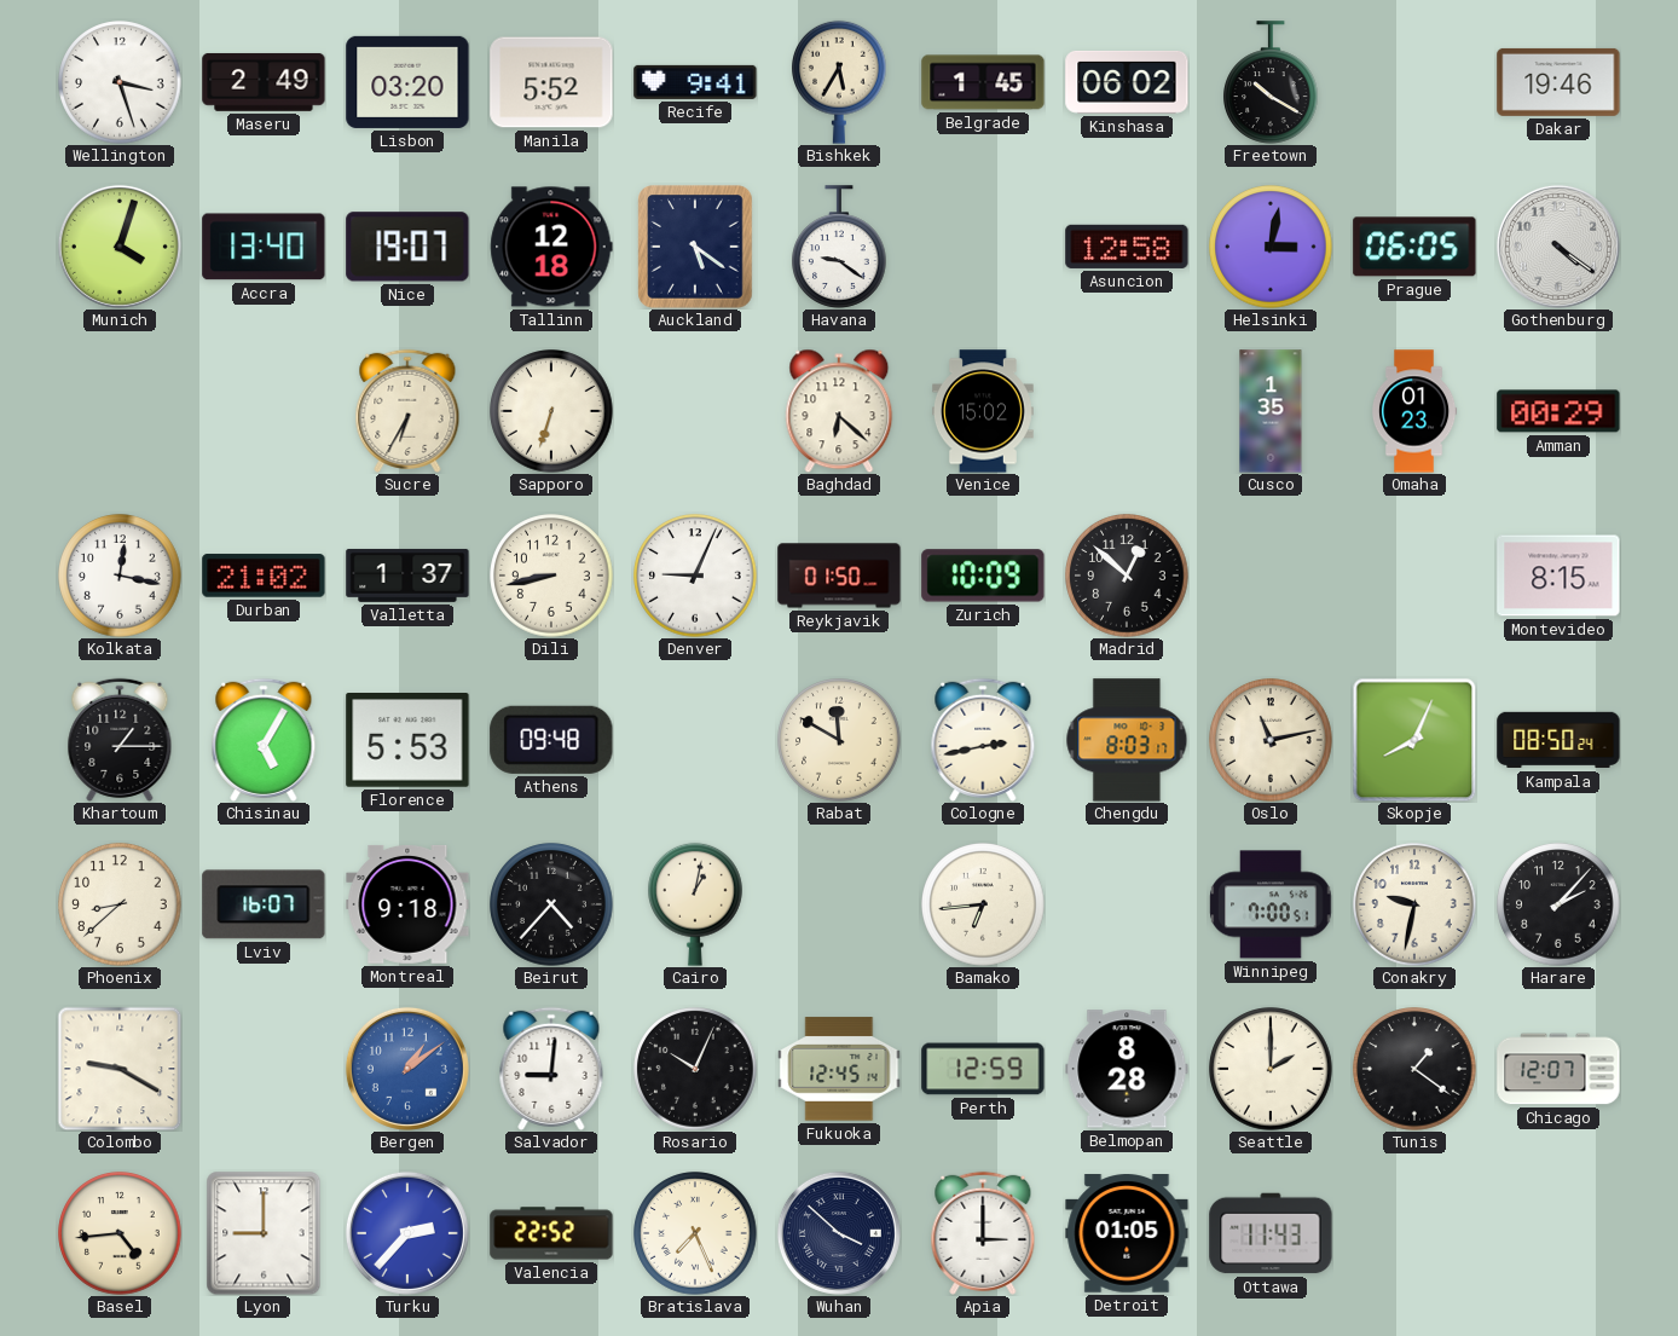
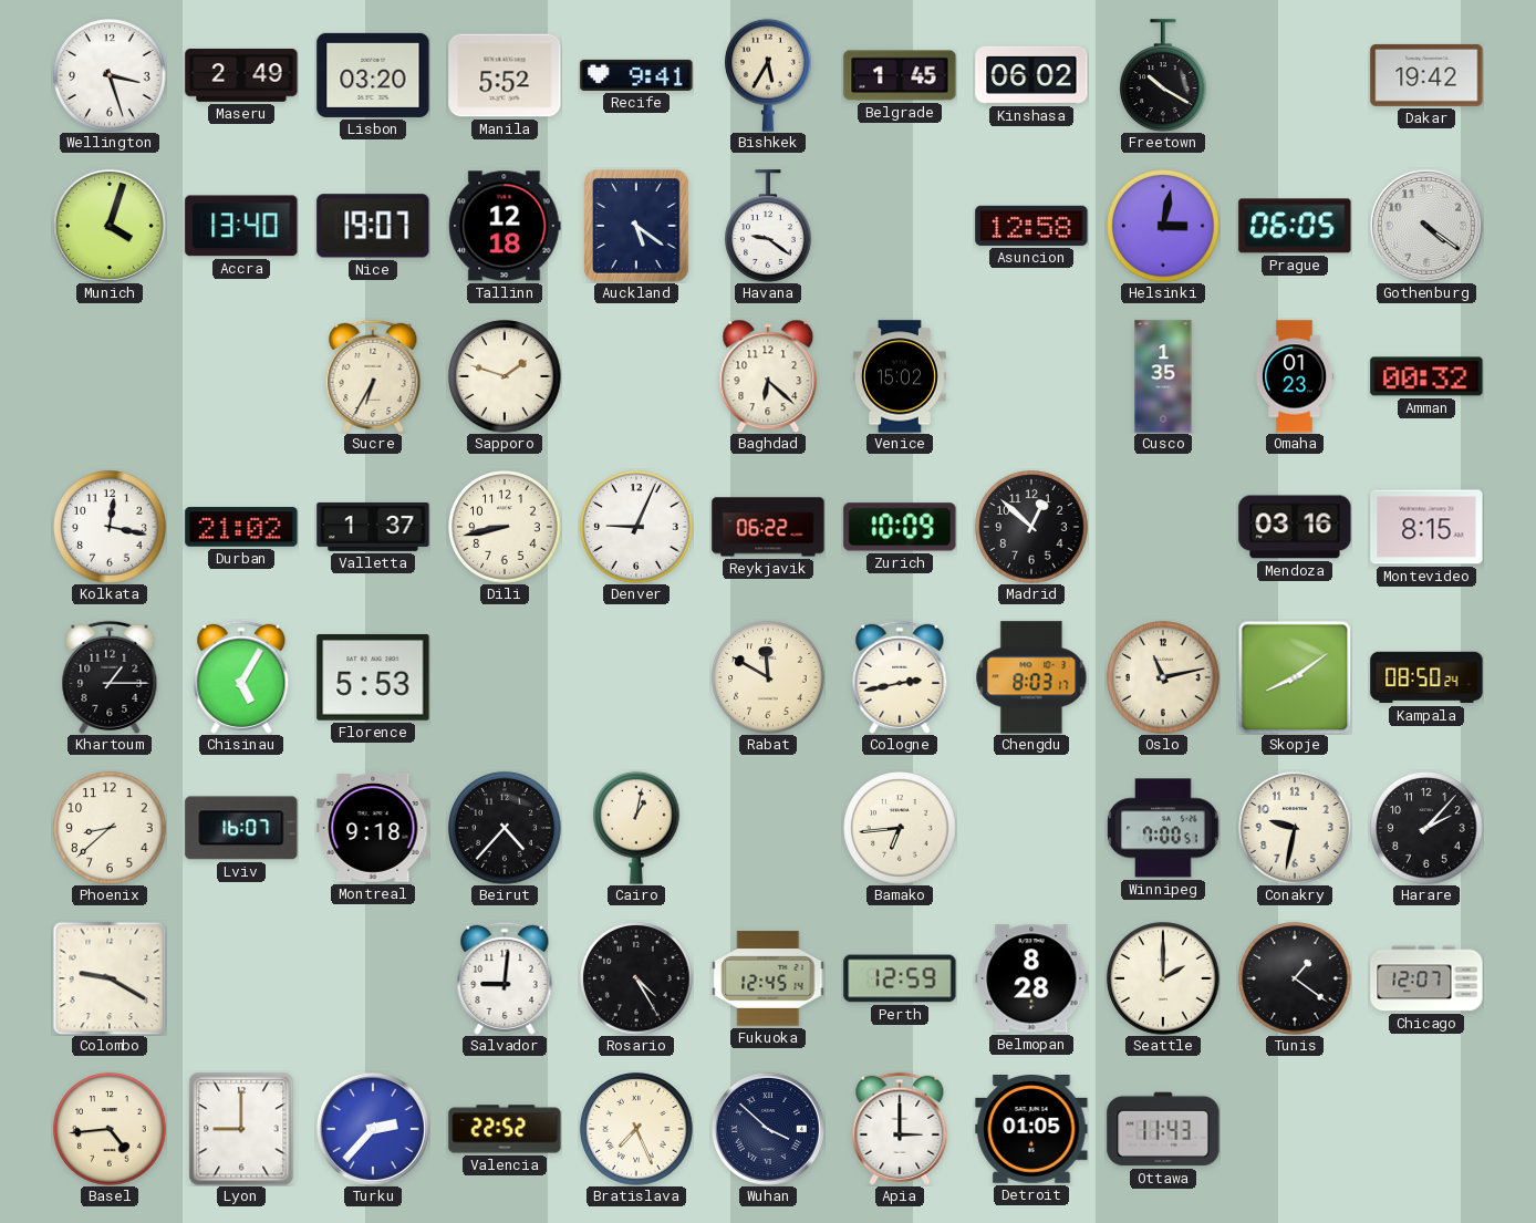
Dakar: 19:46 -> 19:42 (1426, 75)
Sapporo: 6:33 -> 1:48 (505, 376)
Amman: 00:29 -> 00:32 (1426, 376)
Reykjavik: 01:50 -> 06:22 (768, 527)
Mendoza: none -> 03:16 (1295, 527)
Athens: 09:48 -> none (551, 740)
Skopje: 8:04 -> 8:09 (1295, 677)
Bergen: 1:09 -> none (407, 1069)
Rosario: 10:04 -> 4:25 (636, 978)
